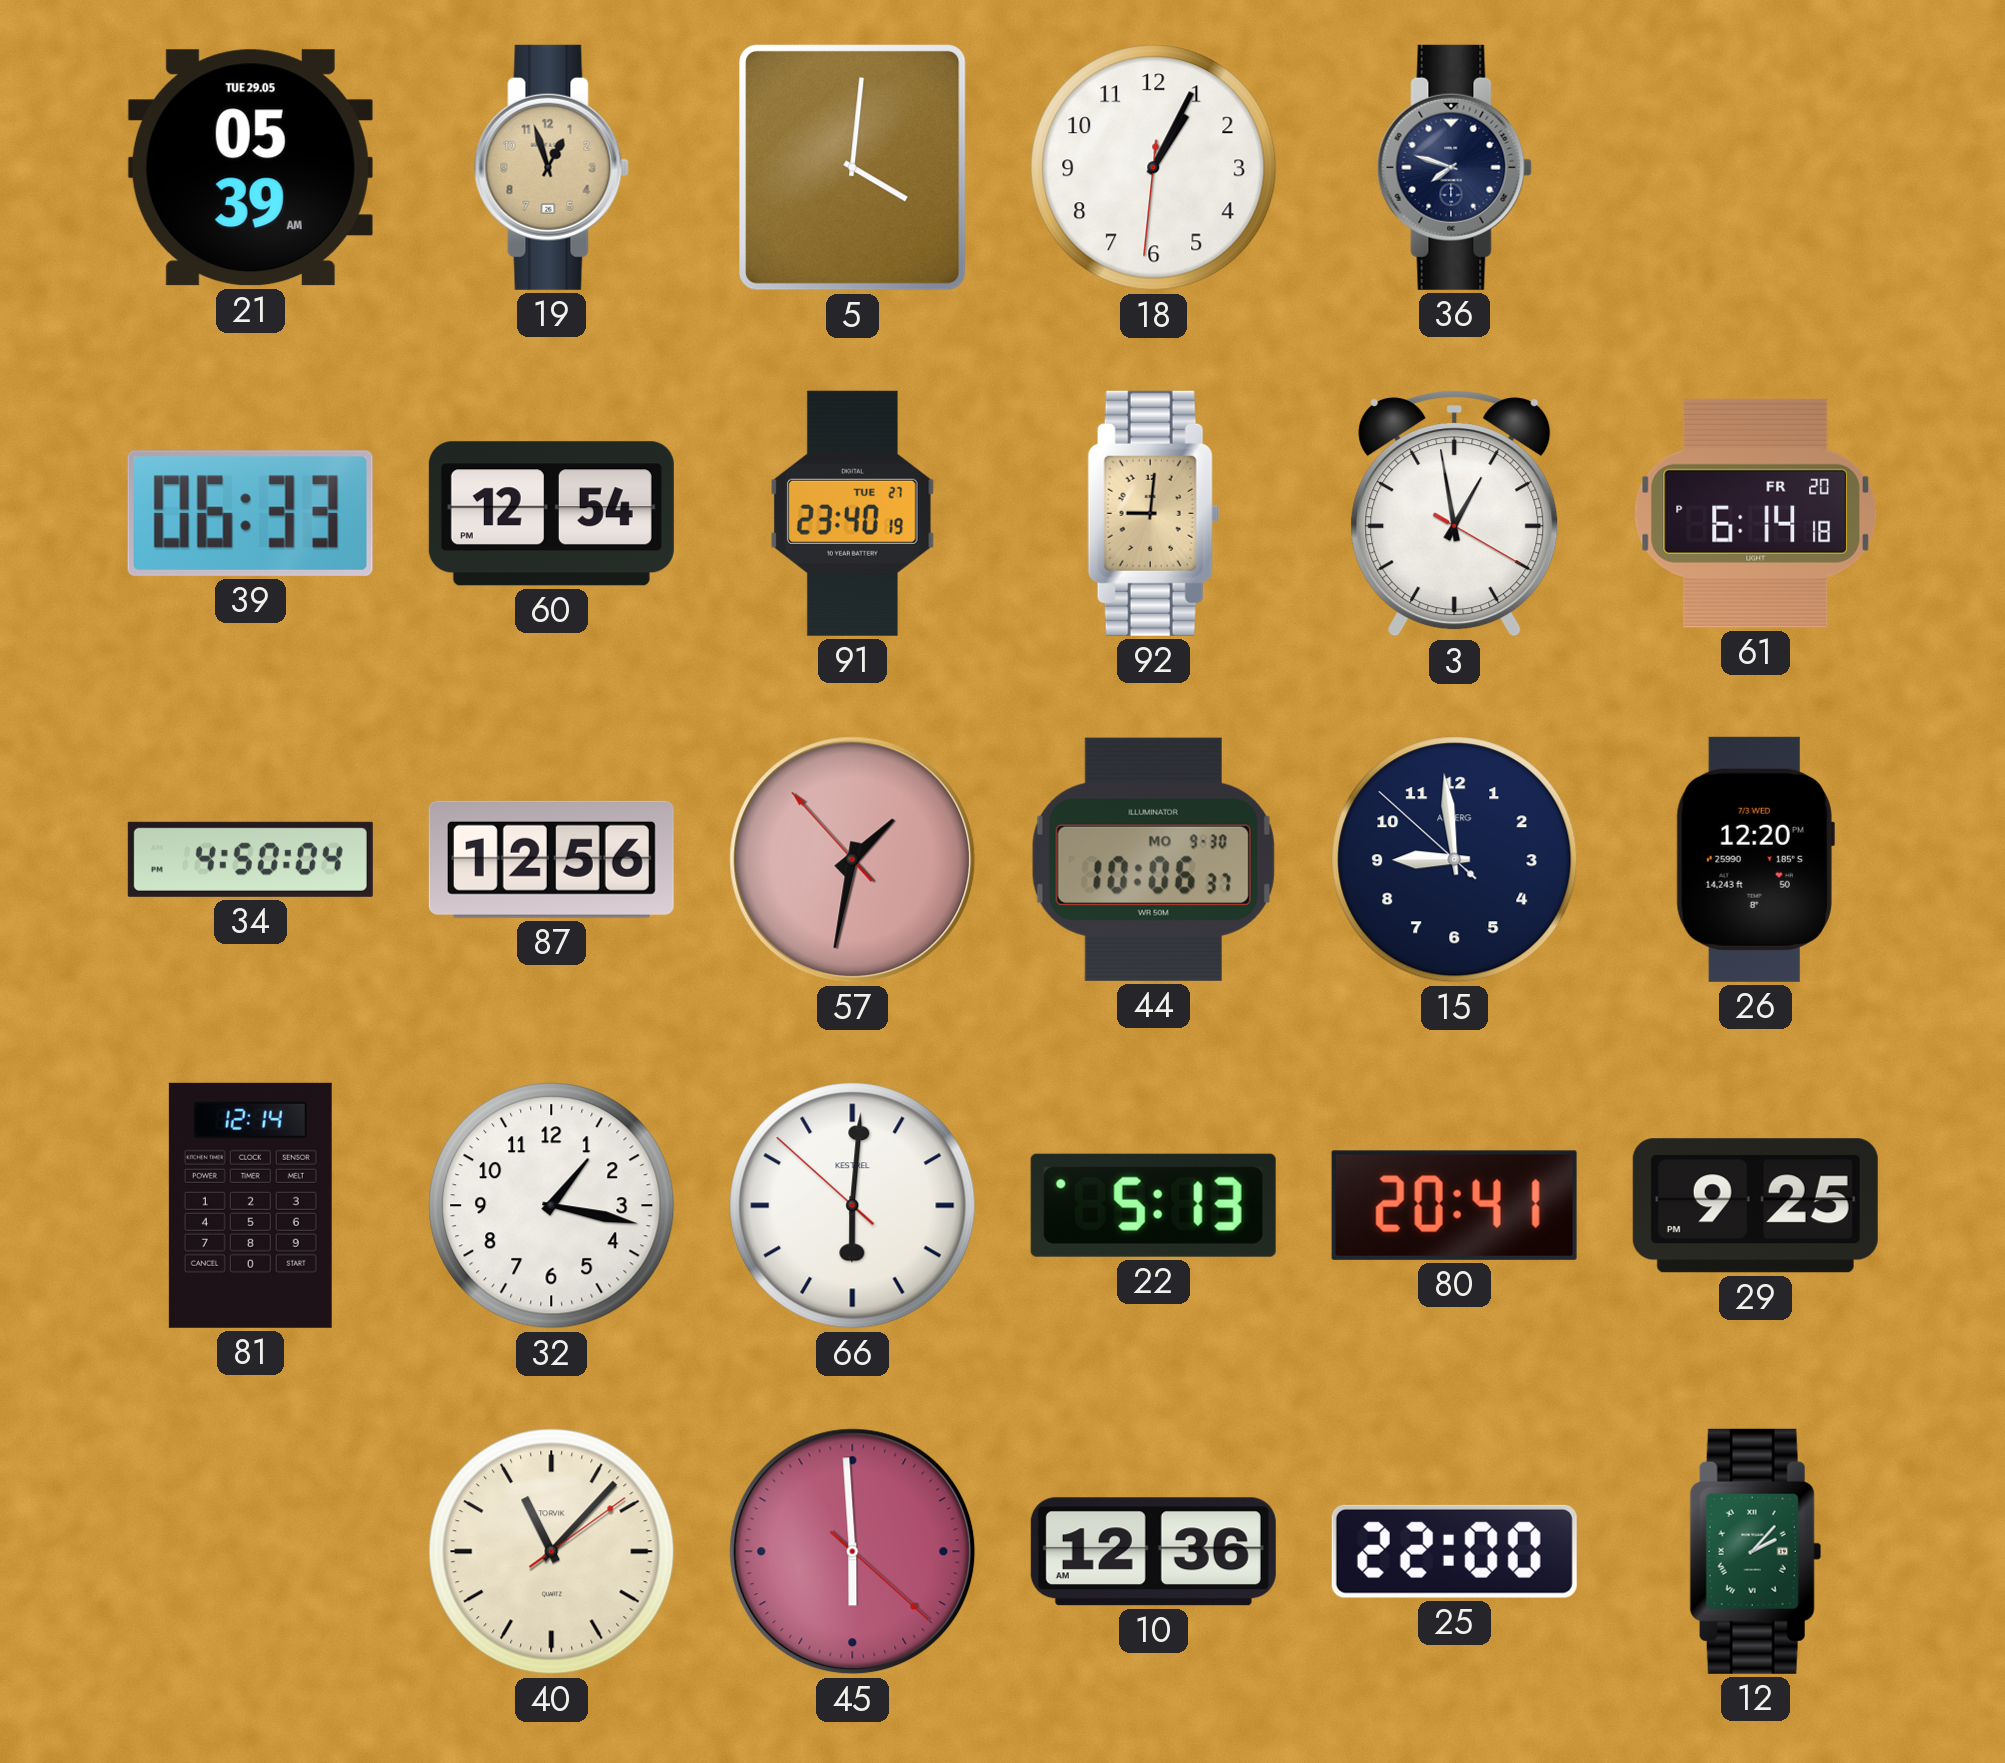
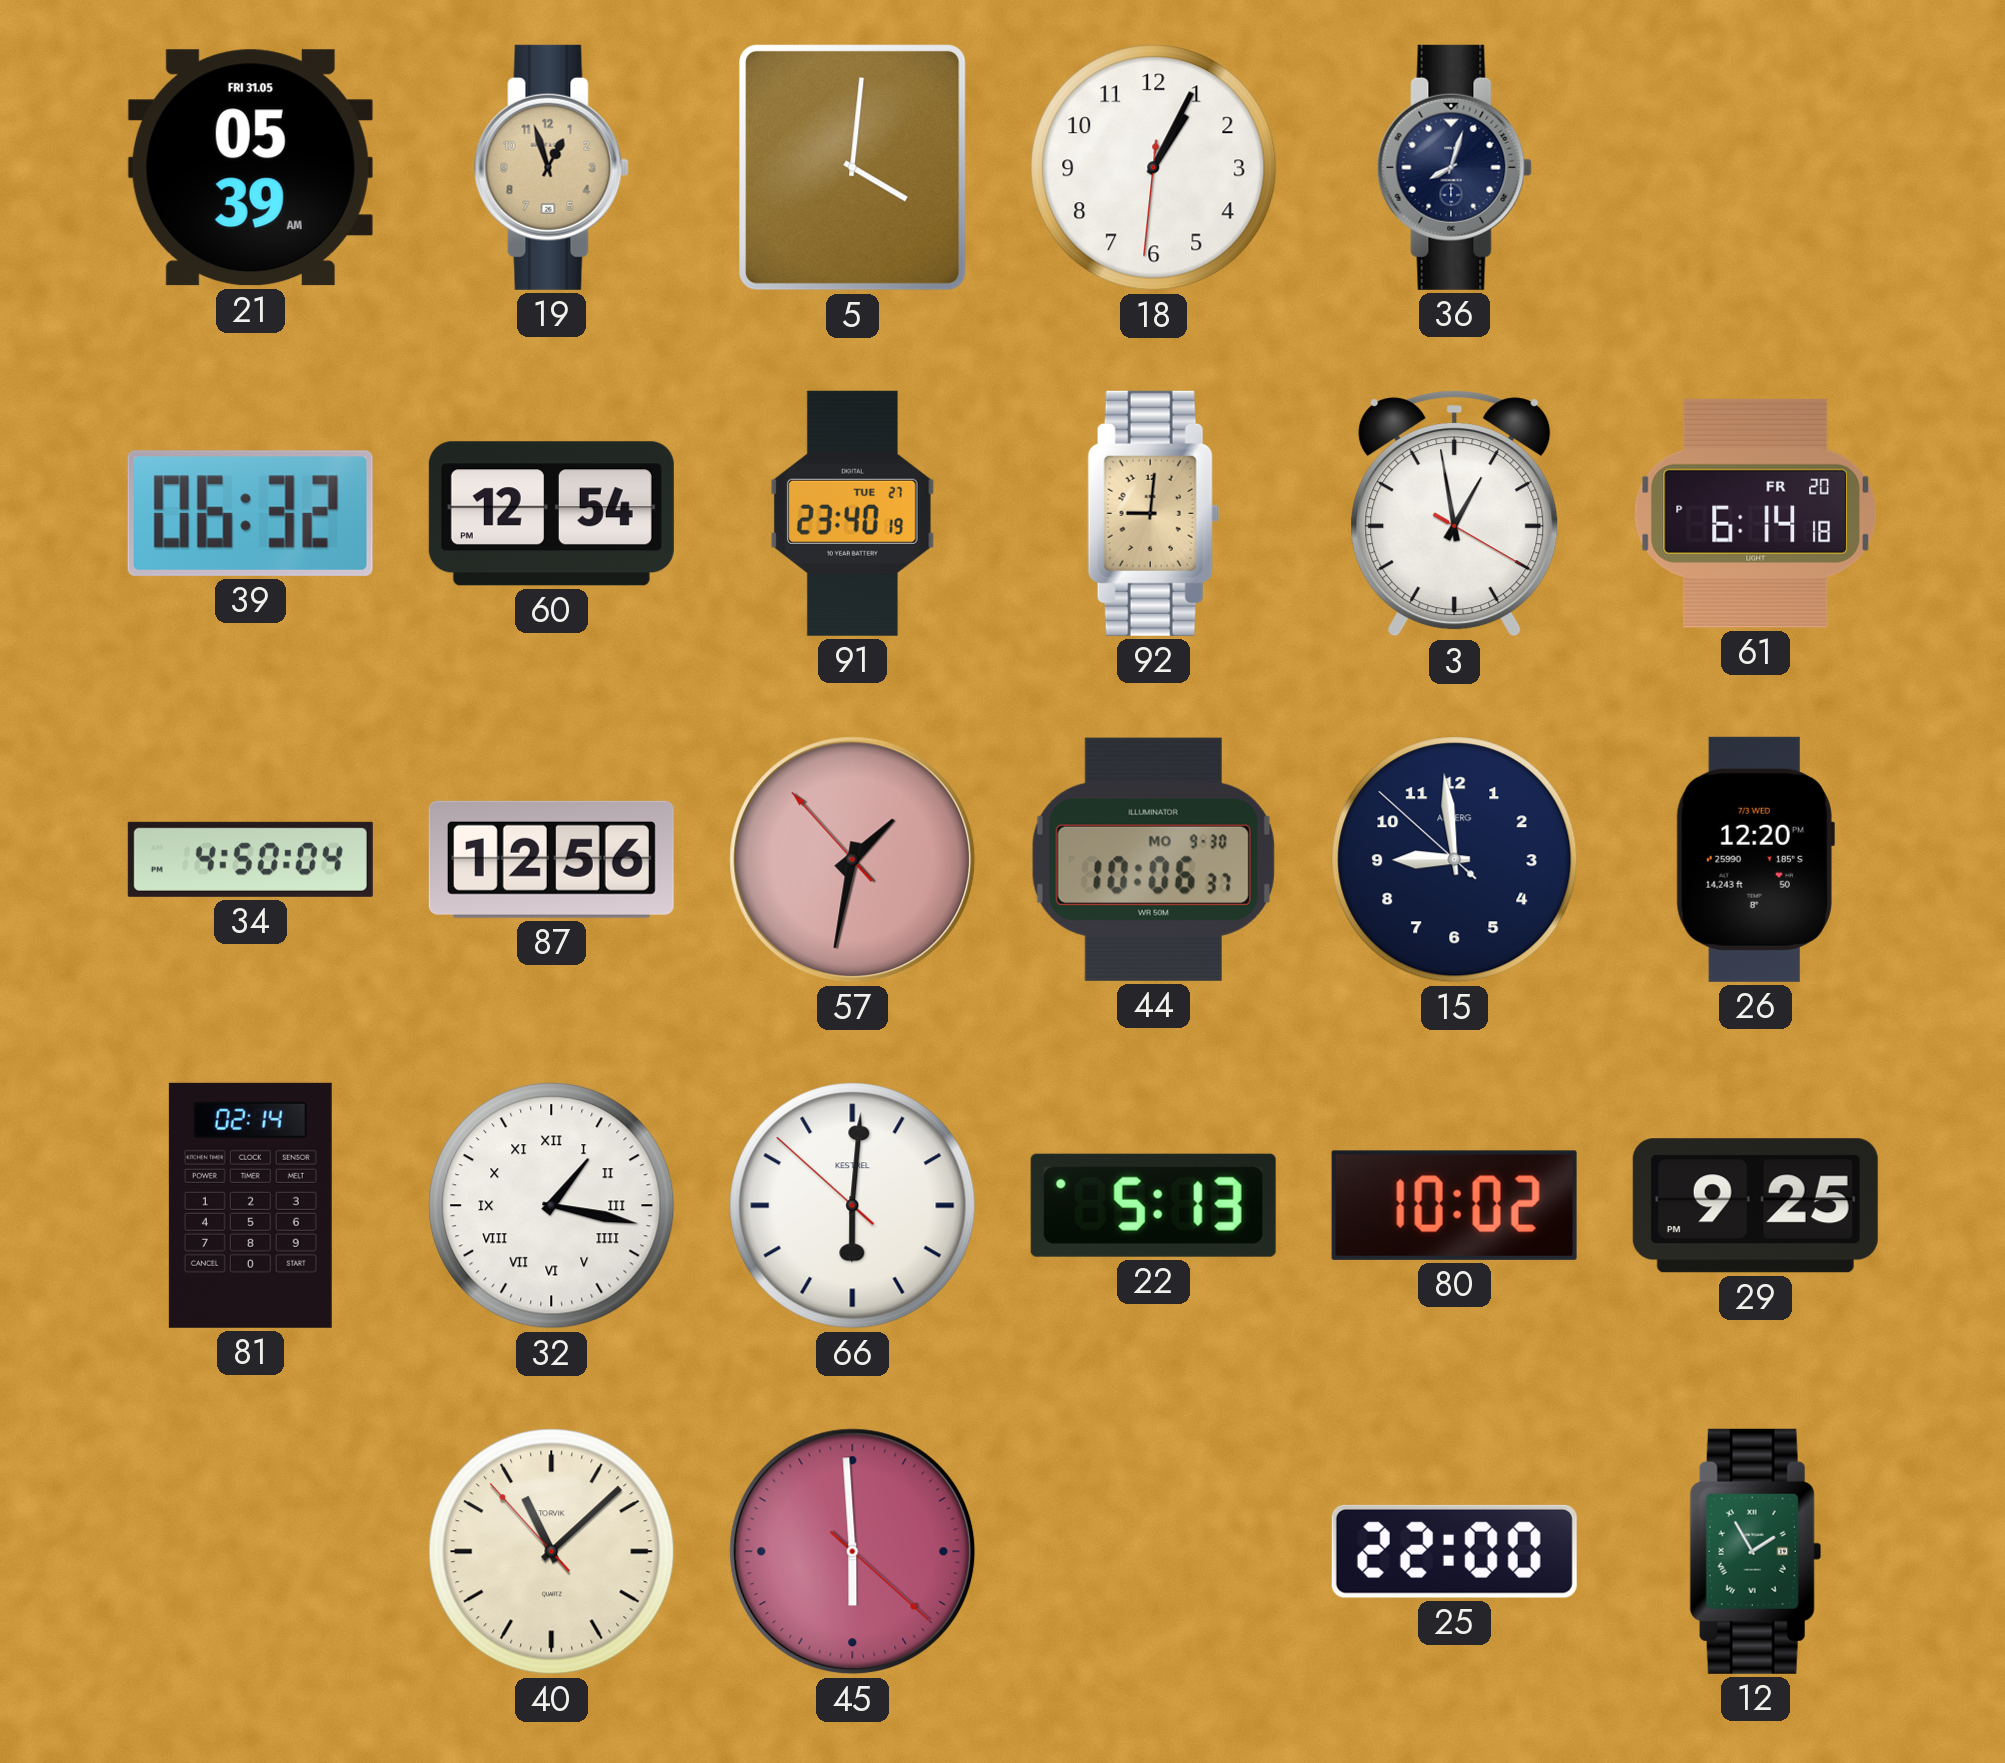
21 date: TUE 29.05 -> FRI 31.05 (250, 168)
36: 7:48 -> 8:03 (1454, 167)
39: 06:33 -> 06:32 (250, 513)
81: 12:14 -> 02:14 (250, 1205)
32 numerals: Arabic -> Roman (552, 1206)
80: 20:41 -> 10:02 (1454, 1205)
40: 11:07:09 -> 11:07:53 (552, 1552)
10: 12:36 -> none (1153, 1552)
12: 2:07 -> 1:55 (1755, 1551)
